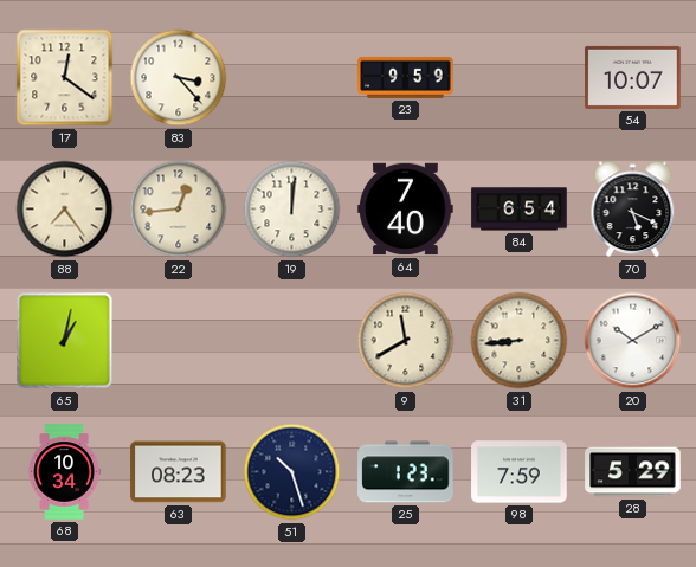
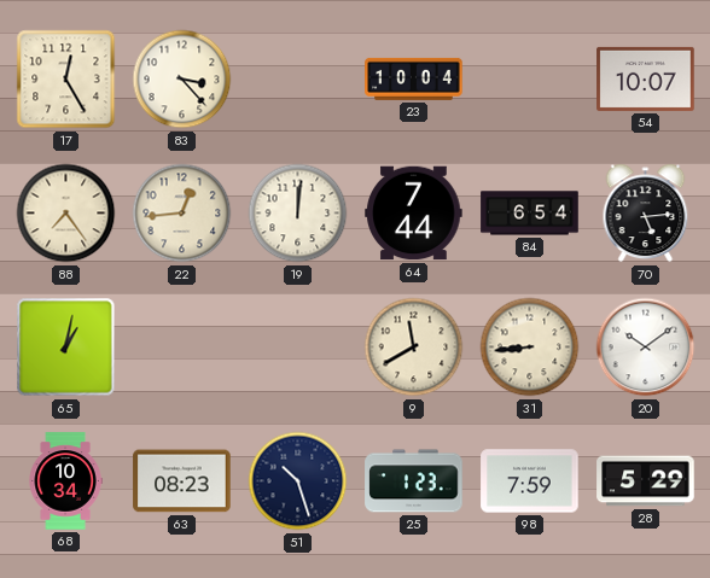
17: 12:21 -> 12:25 (66, 80)
23: 9:59 -> 10:04 (414, 78)
64: 7:40 -> 7:44 (414, 214)
70: 5:19 -> 5:14 (646, 214)
20: 10:10 -> 10:09 (646, 348)
